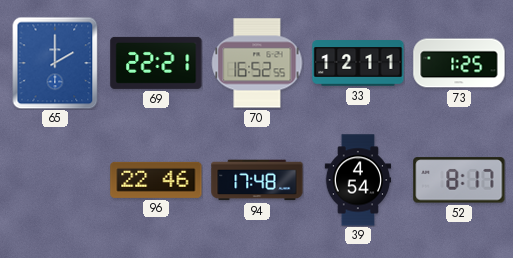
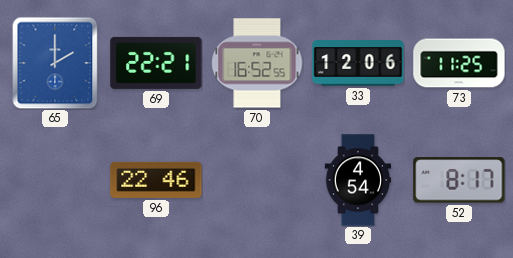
33: 12:11 -> 12:06 (358, 63)
73: 1:25 -> 11:25 (459, 63)
94: 17:48 -> none (257, 180)
